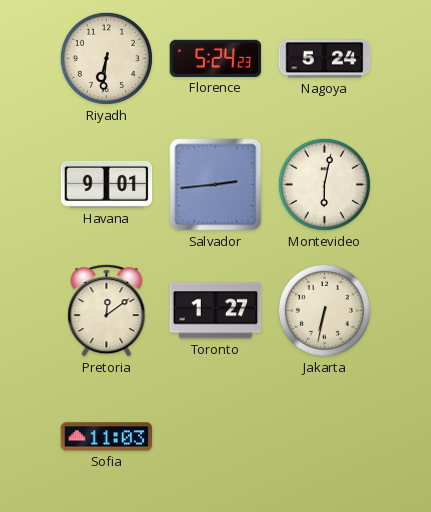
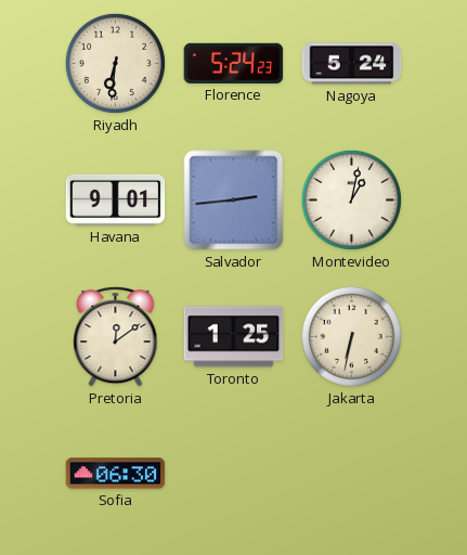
Montevideo: 6:02 -> 1:02 (351, 199)
Toronto: 1:27 -> 1:25 (234, 337)
Sofia: 11:03 -> 06:30 (116, 474)
